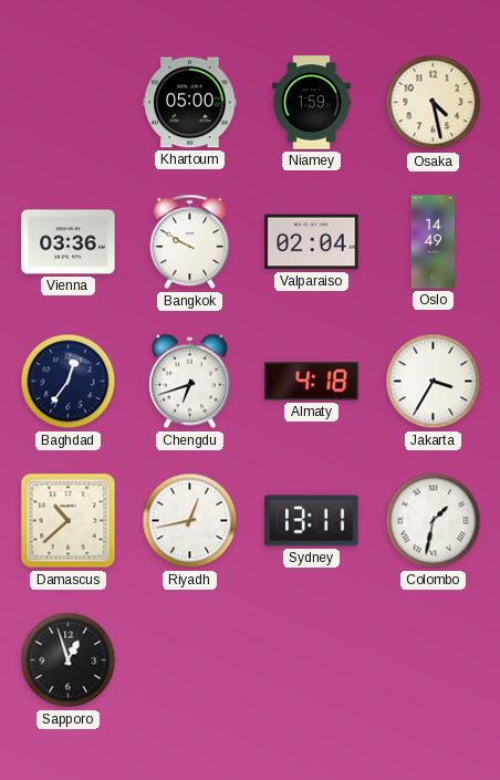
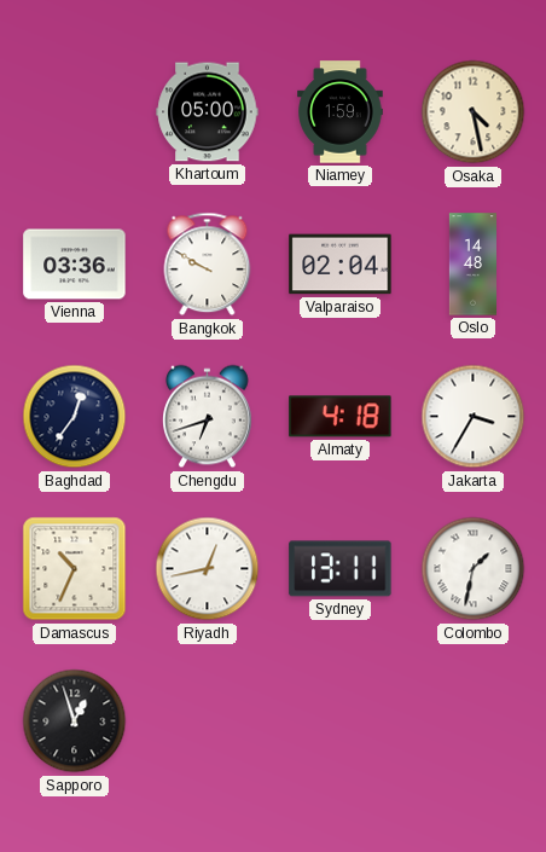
Oslo: 14:49 -> 14:48 (472, 265)
Damascus: 10:38 -> 10:34 (75, 569)
